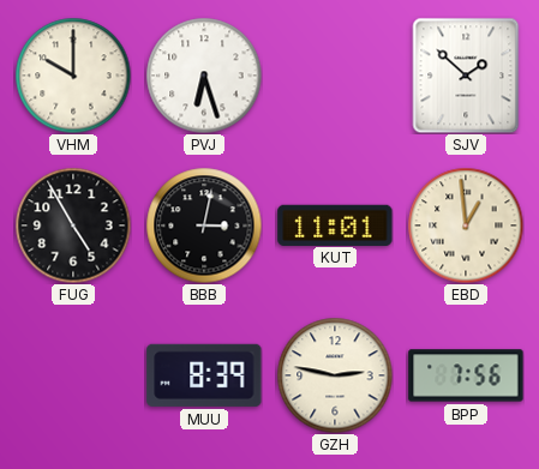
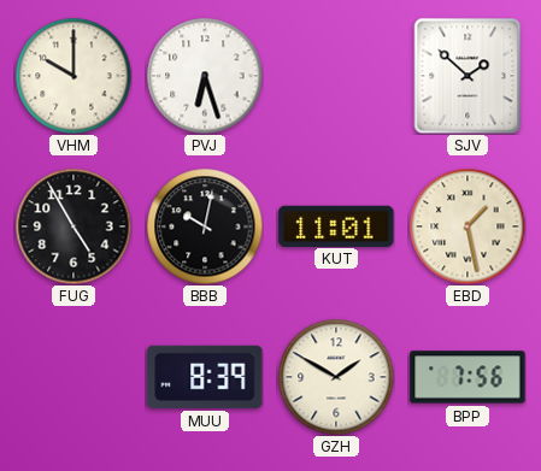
BBB: 3:02 -> 10:02 (205, 226)
EBD: 12:59 -> 1:28 (468, 226)
GZH: 2:47 -> 1:50 (336, 377)
